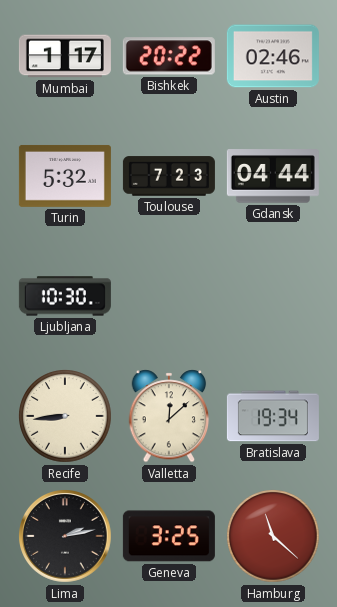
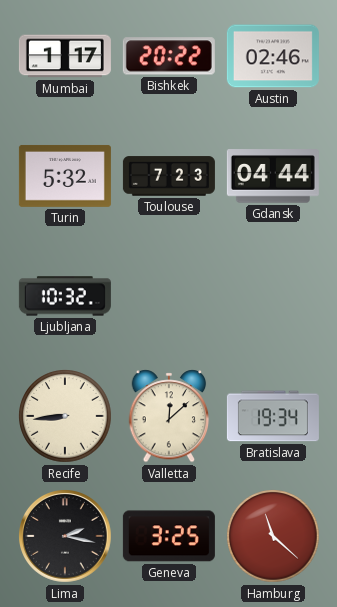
Ljubljana: 10:30 -> 10:32 (65, 296)
Lima: 2:13 -> 2:17 (66, 537)
